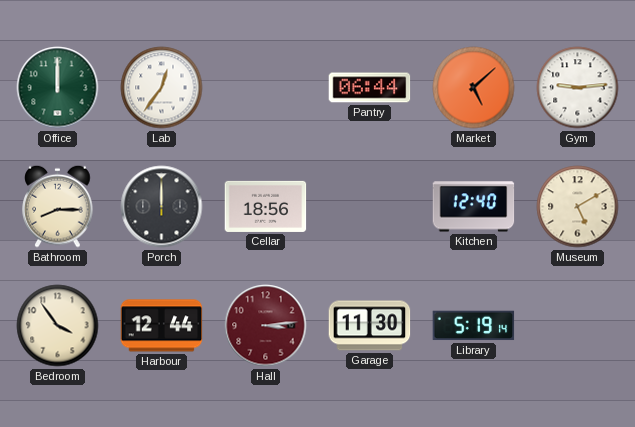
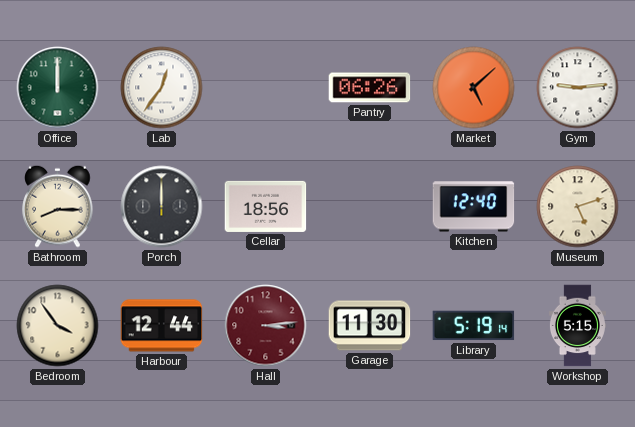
Pantry: 06:44 -> 06:26 (370, 88)
Museum: 5:10 -> 5:12 (578, 207)
Workshop: none -> 5:15 (577, 326)
